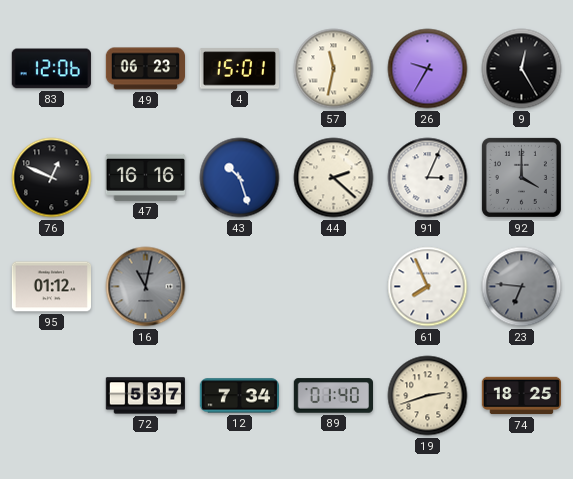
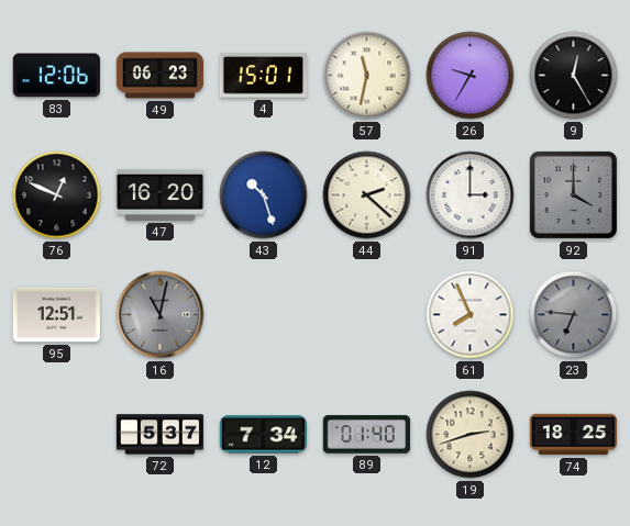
47: 16:16 -> 16:20 (159, 194)
91: 3:04 -> 3:00 (471, 195)
95: 01:12 -> 12:51 (56, 315)
